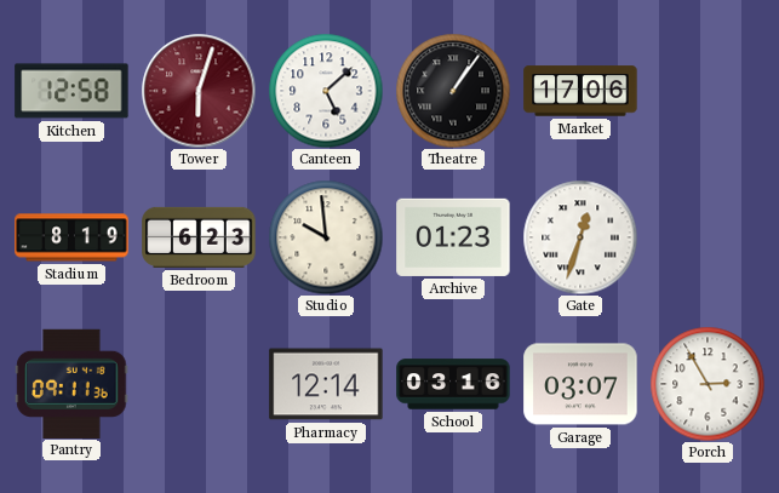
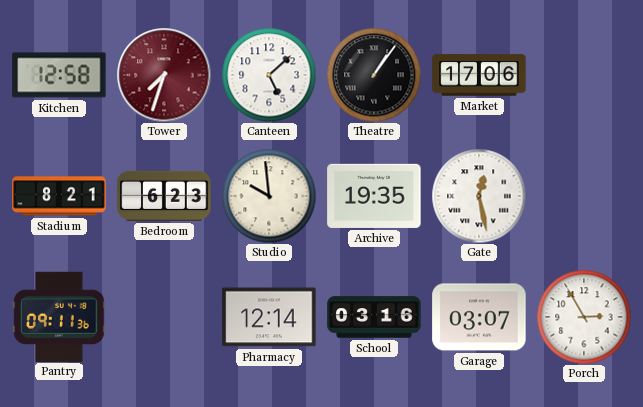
Tower: 6:03 -> 7:33 (164, 75)
Stadium: 8:19 -> 8:21 (59, 196)
Archive: 01:23 -> 19:35 (374, 196)
Gate: 12:33 -> 12:28 (479, 196)
